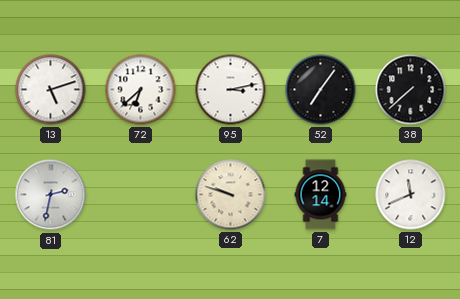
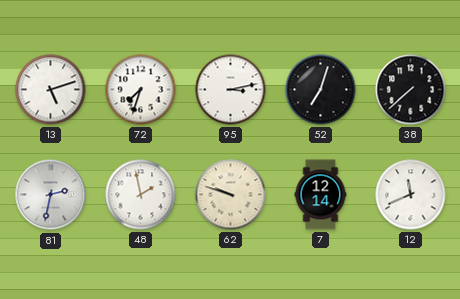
72: 6:38 -> 7:33 (141, 90)
52: 7:06 -> 7:03 (321, 90)
48: none -> 1:58 (141, 195)
